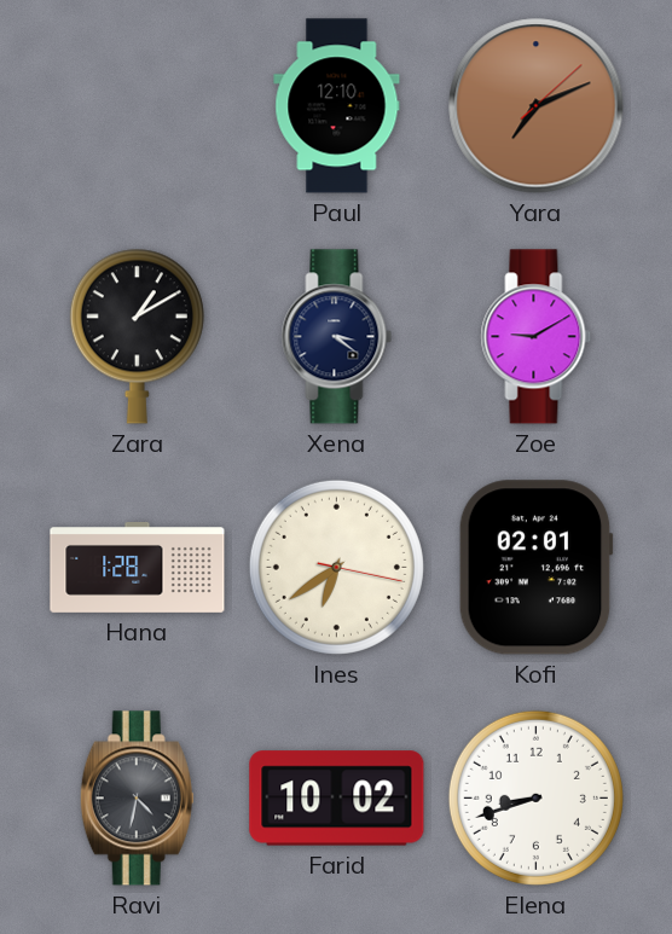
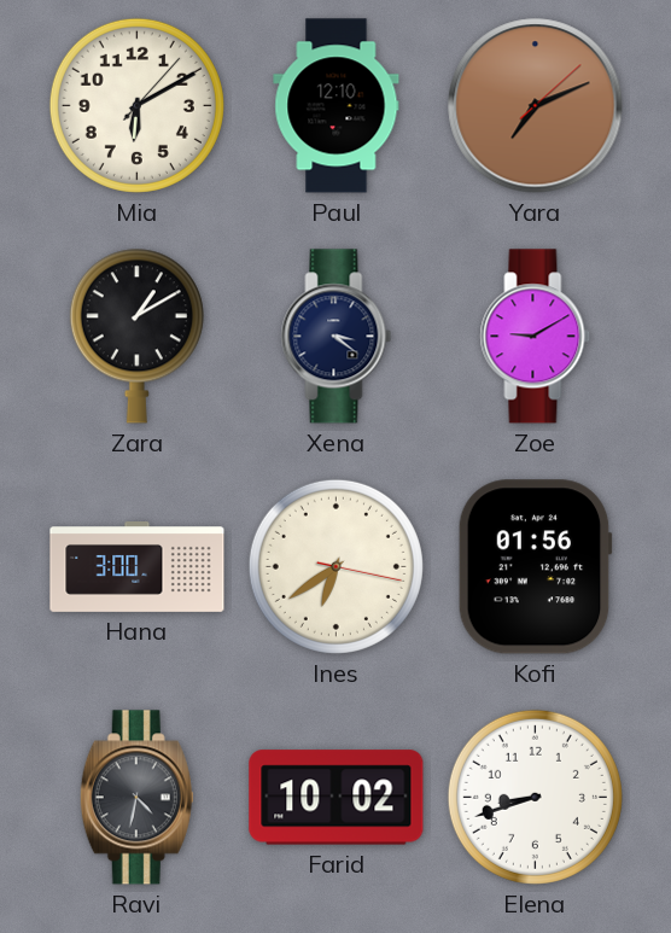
Mia: none -> 6:10 (136, 105)
Hana: 1:28 -> 3:00 (138, 567)
Kofi: 02:01 -> 01:56 (535, 567)
